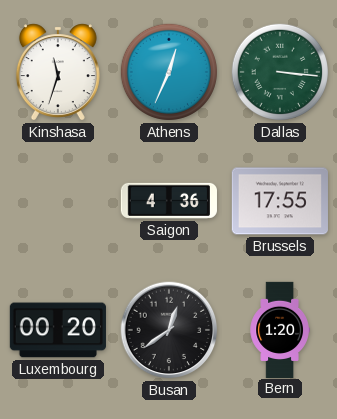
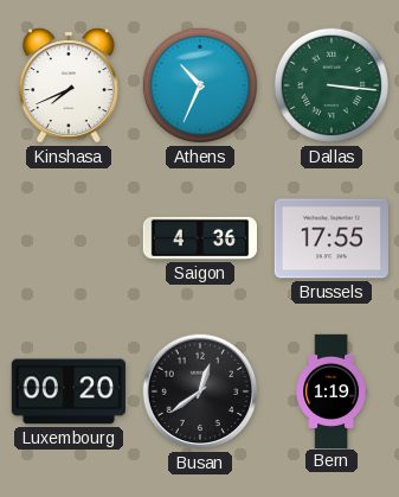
Kinshasa: 11:33 -> 7:41 (69, 85)
Athens: 12:34 -> 10:34 (200, 85)
Bern: 1:20 -> 1:19 (332, 390)
